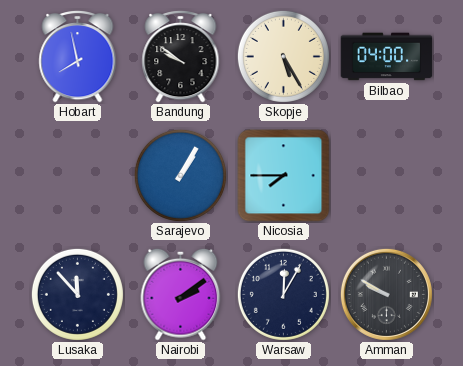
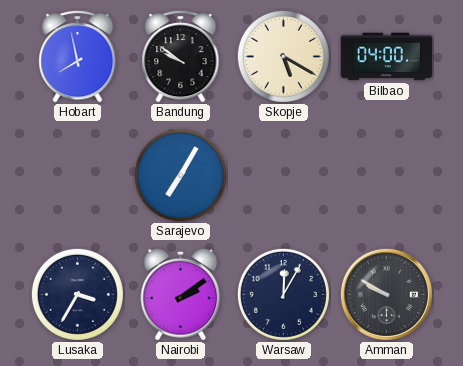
Skopje: 5:25 -> 5:20 (283, 56)
Sarajevo: 1:05 -> 7:05 (180, 175)
Nicosia: 7:45 -> none (284, 176)
Lusaka: 11:53 -> 3:35 (77, 294)
